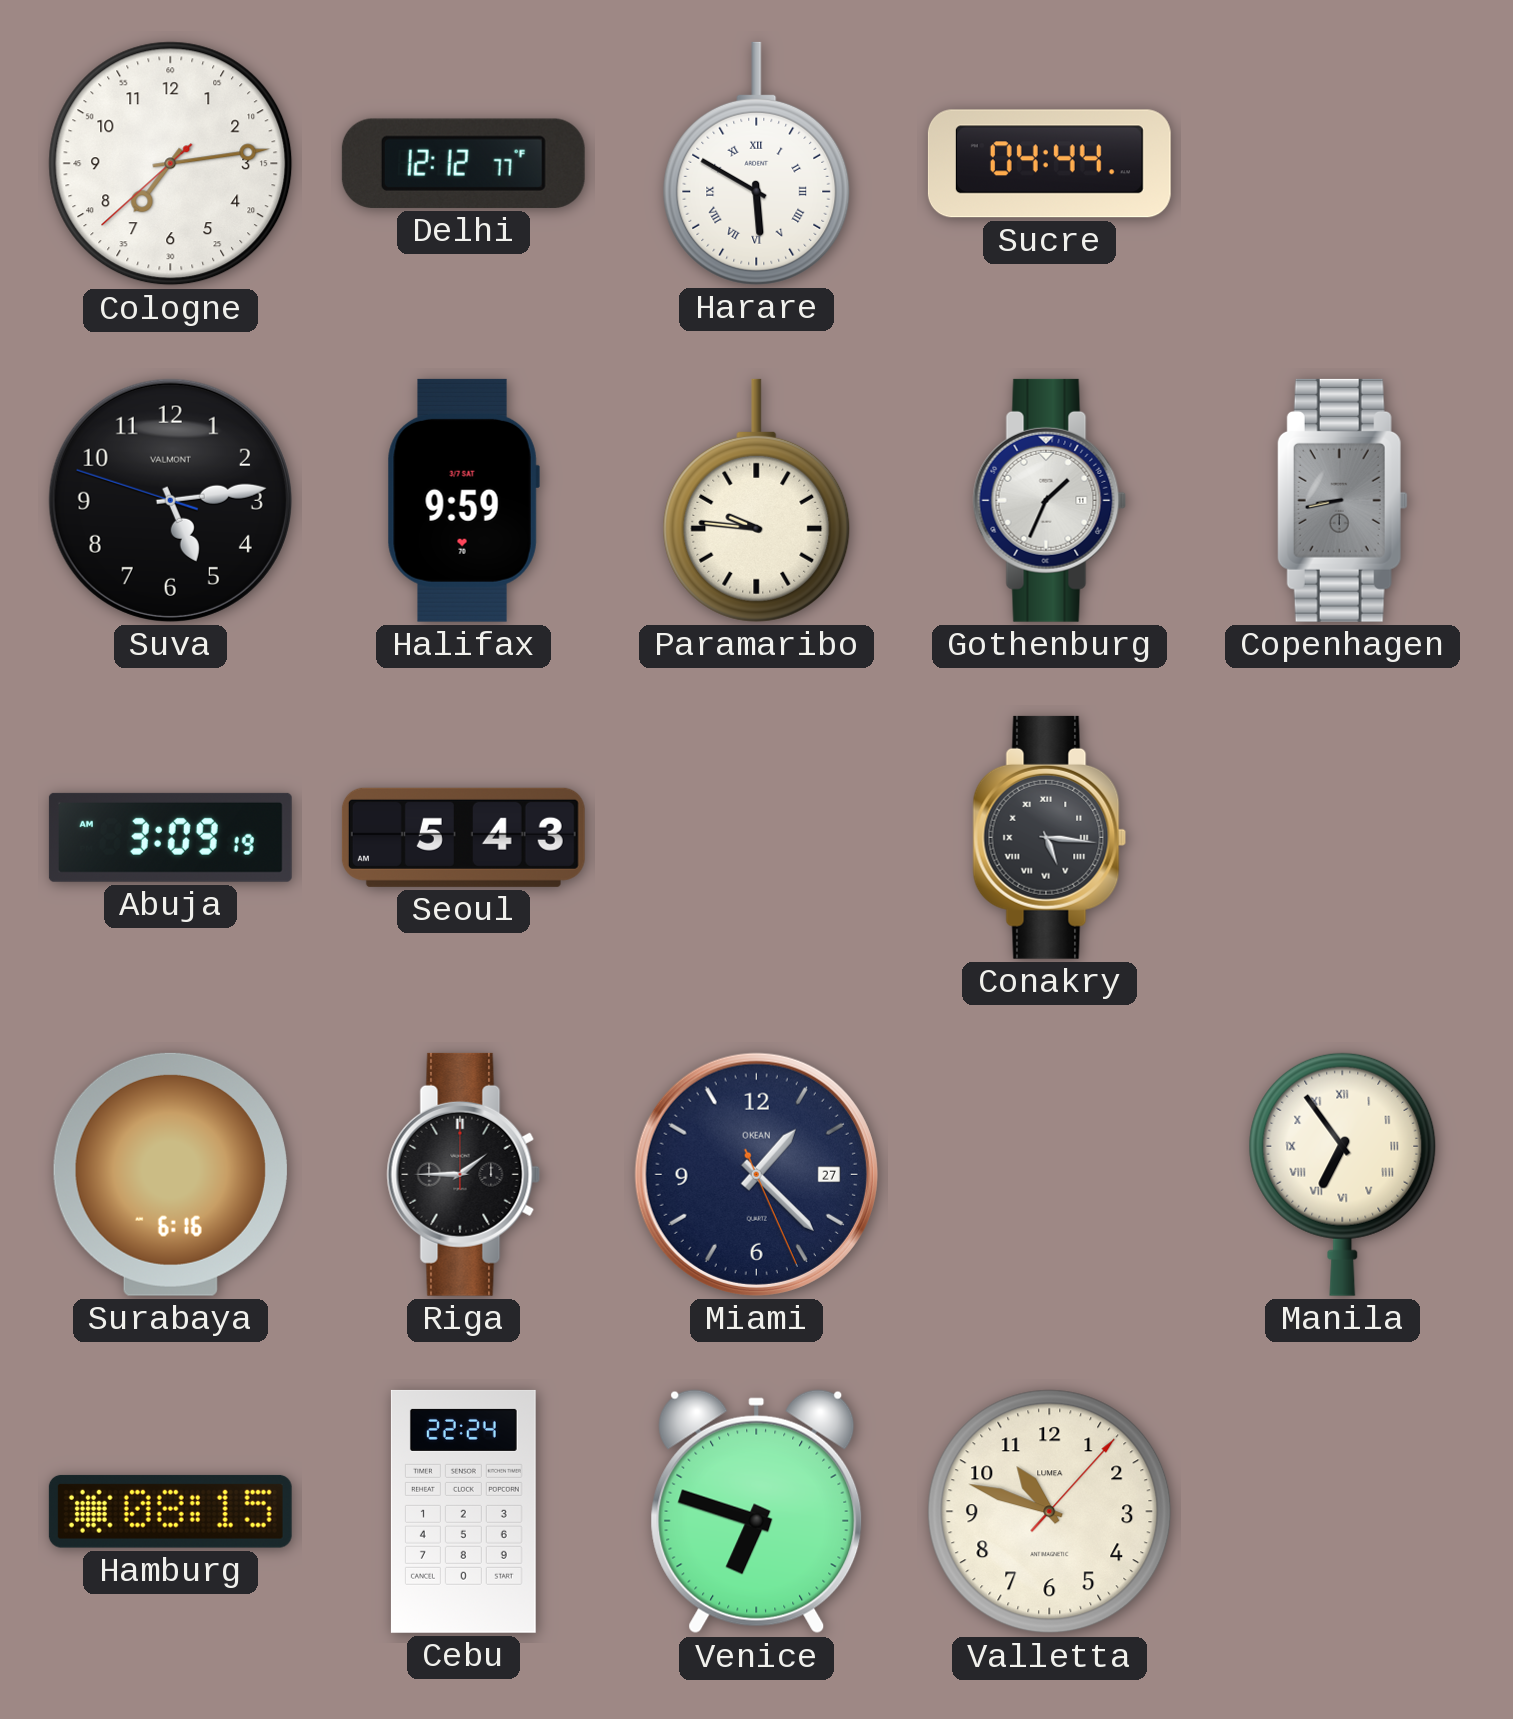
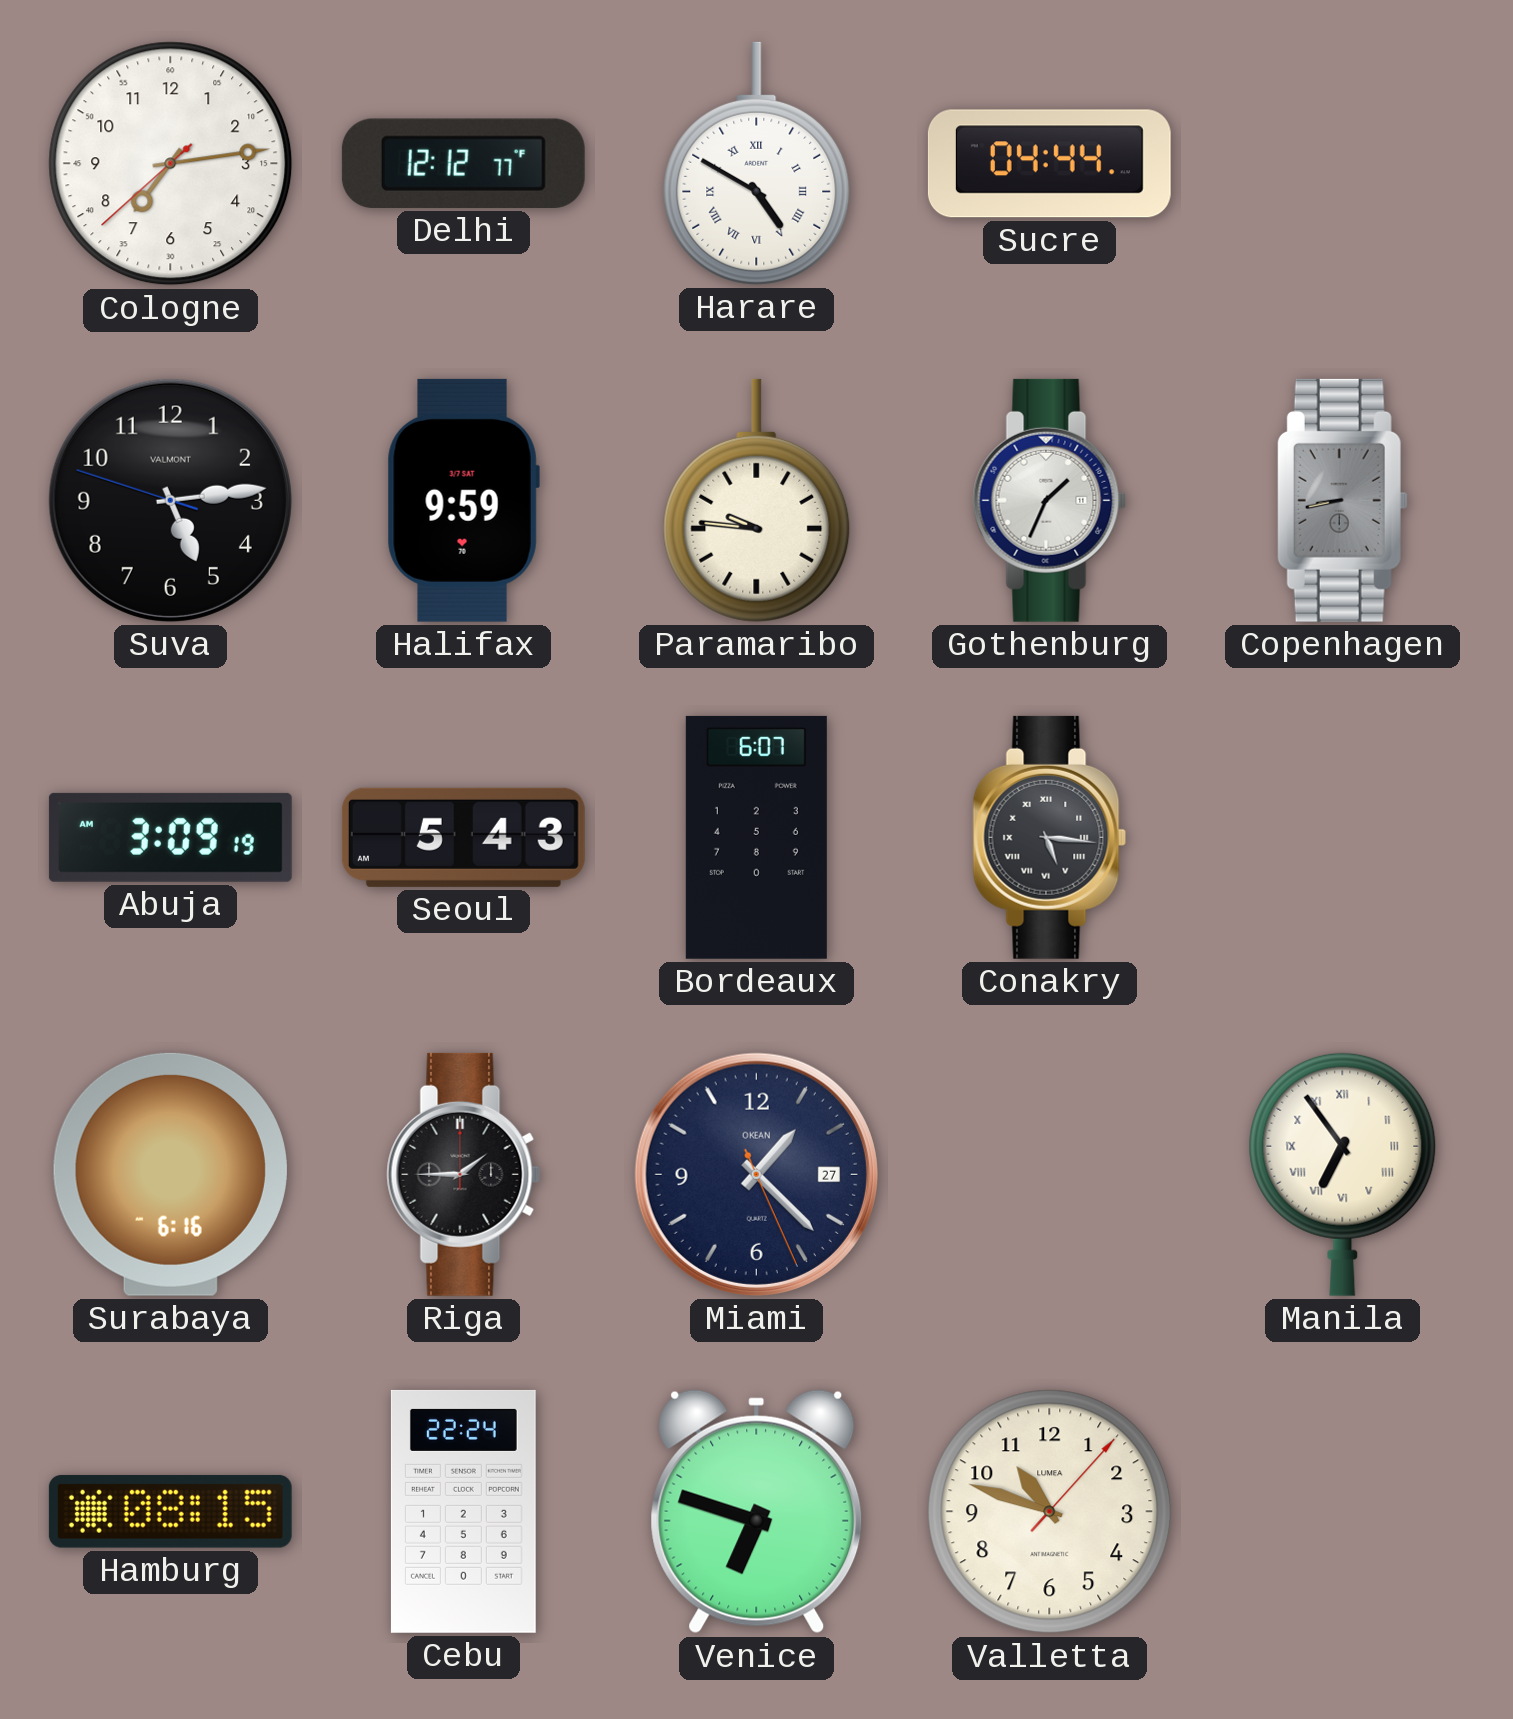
Harare: 5:50 -> 4:50 (757, 163)
Bordeaux: none -> 6:07 (756, 837)
